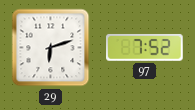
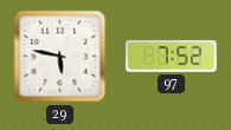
29: 6:12 -> 5:47 (60, 57)
